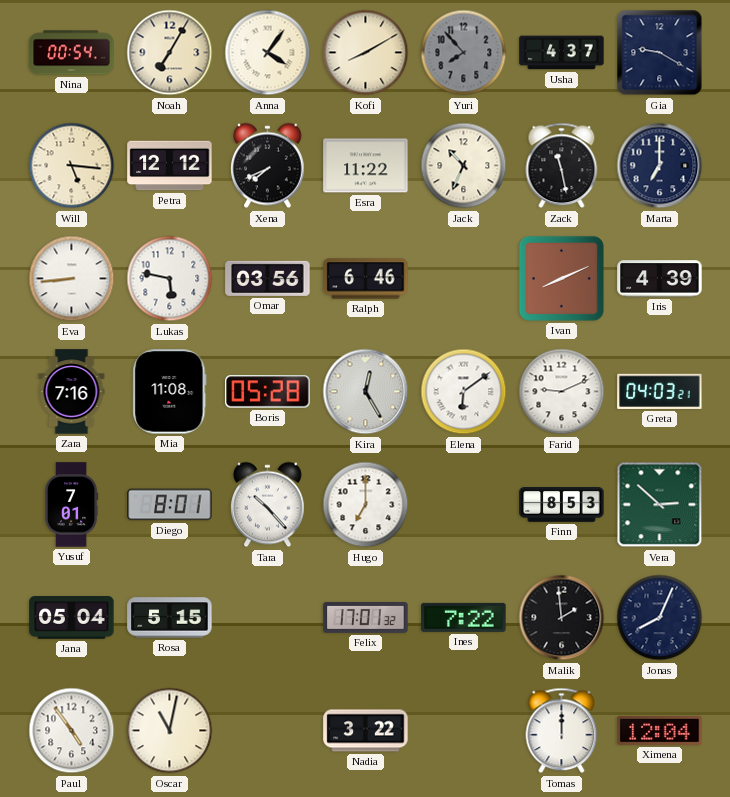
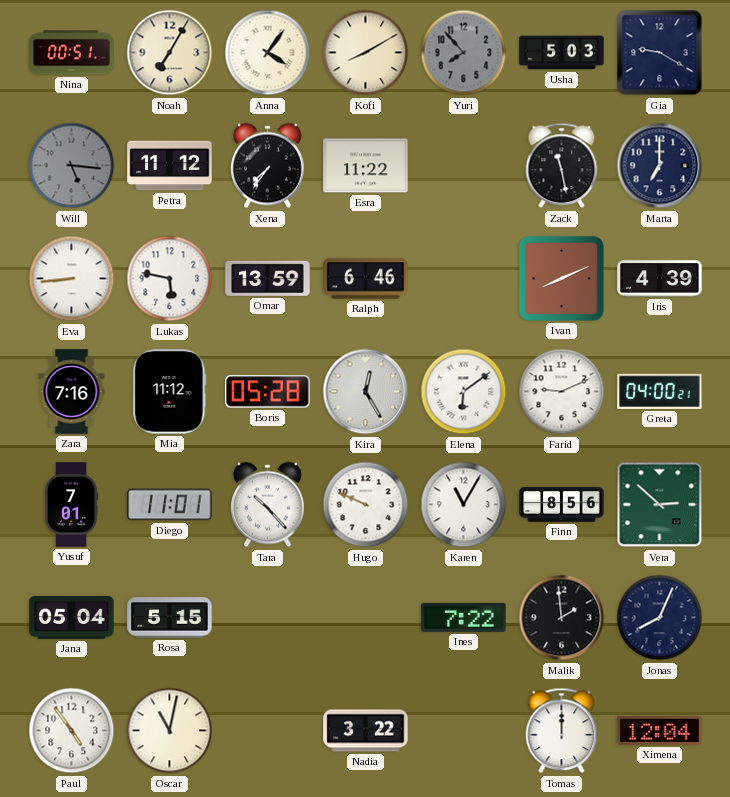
Nina: 00:54 -> 00:51 (72, 53)
Usha: 4:37 -> 5:03 (562, 53)
Will dial: cream -> grey (72, 166)
Petra: 12:12 -> 11:12 (170, 166)
Xena: 7:41 -> 7:36 (268, 166)
Jack: 10:34 -> none (464, 166)
Omar: 03:56 -> 13:59 (268, 278)
Mia: 11:08 -> 11:12 (170, 392)
Greta: 04:03 -> 04:00 (660, 391)
Diego: 8:01 -> 11:01 (170, 505)
Hugo: 7:00 -> 9:49 (366, 505)
Karen: none -> 11:05 (464, 505)
Finn: 8:53 -> 8:56 (562, 505)
Felix: 17:01 -> none (366, 617)
